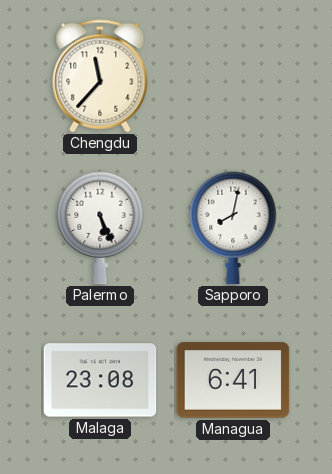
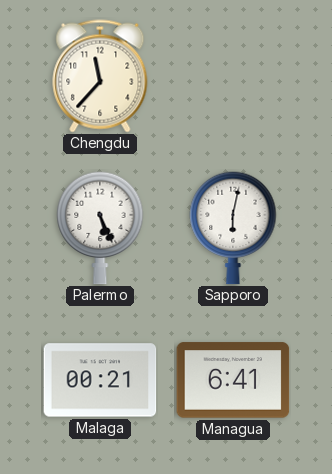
Sapporo: 8:02 -> 6:02 (233, 228)
Malaga: 23:08 -> 00:21 (100, 380)
